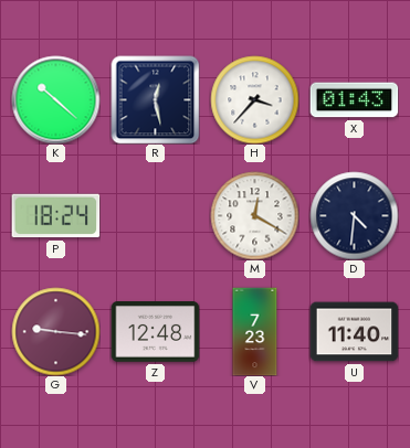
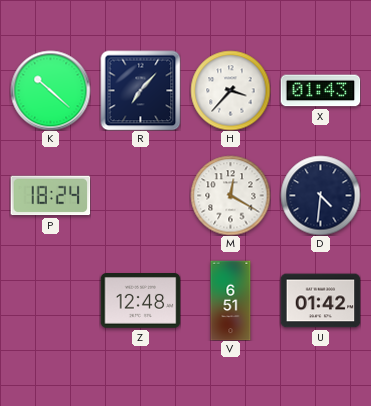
R: 12:28 -> 7:07 (140, 90)
G: 9:16 -> none (55, 331)
V: 7:23 -> 6:51 (231, 300)
U: 11:40 -> 01:42 (320, 301)
